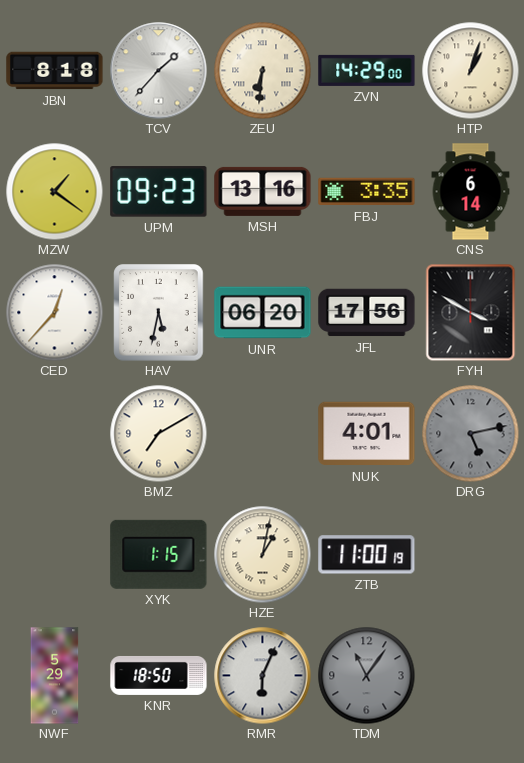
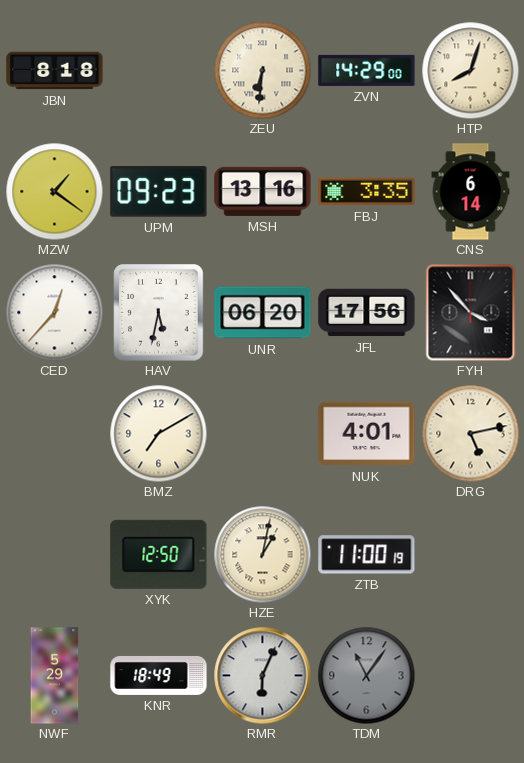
TCV: 1:37 -> none (159, 71)
HTP: 1:03 -> 8:03 (470, 70)
FYH: 3:50 -> 3:53 (471, 312)
DRG dial: grey -> cream (470, 433)
XYK: 1:15 -> 12:50 (159, 554)
KNR: 18:50 -> 18:49 (159, 675)
